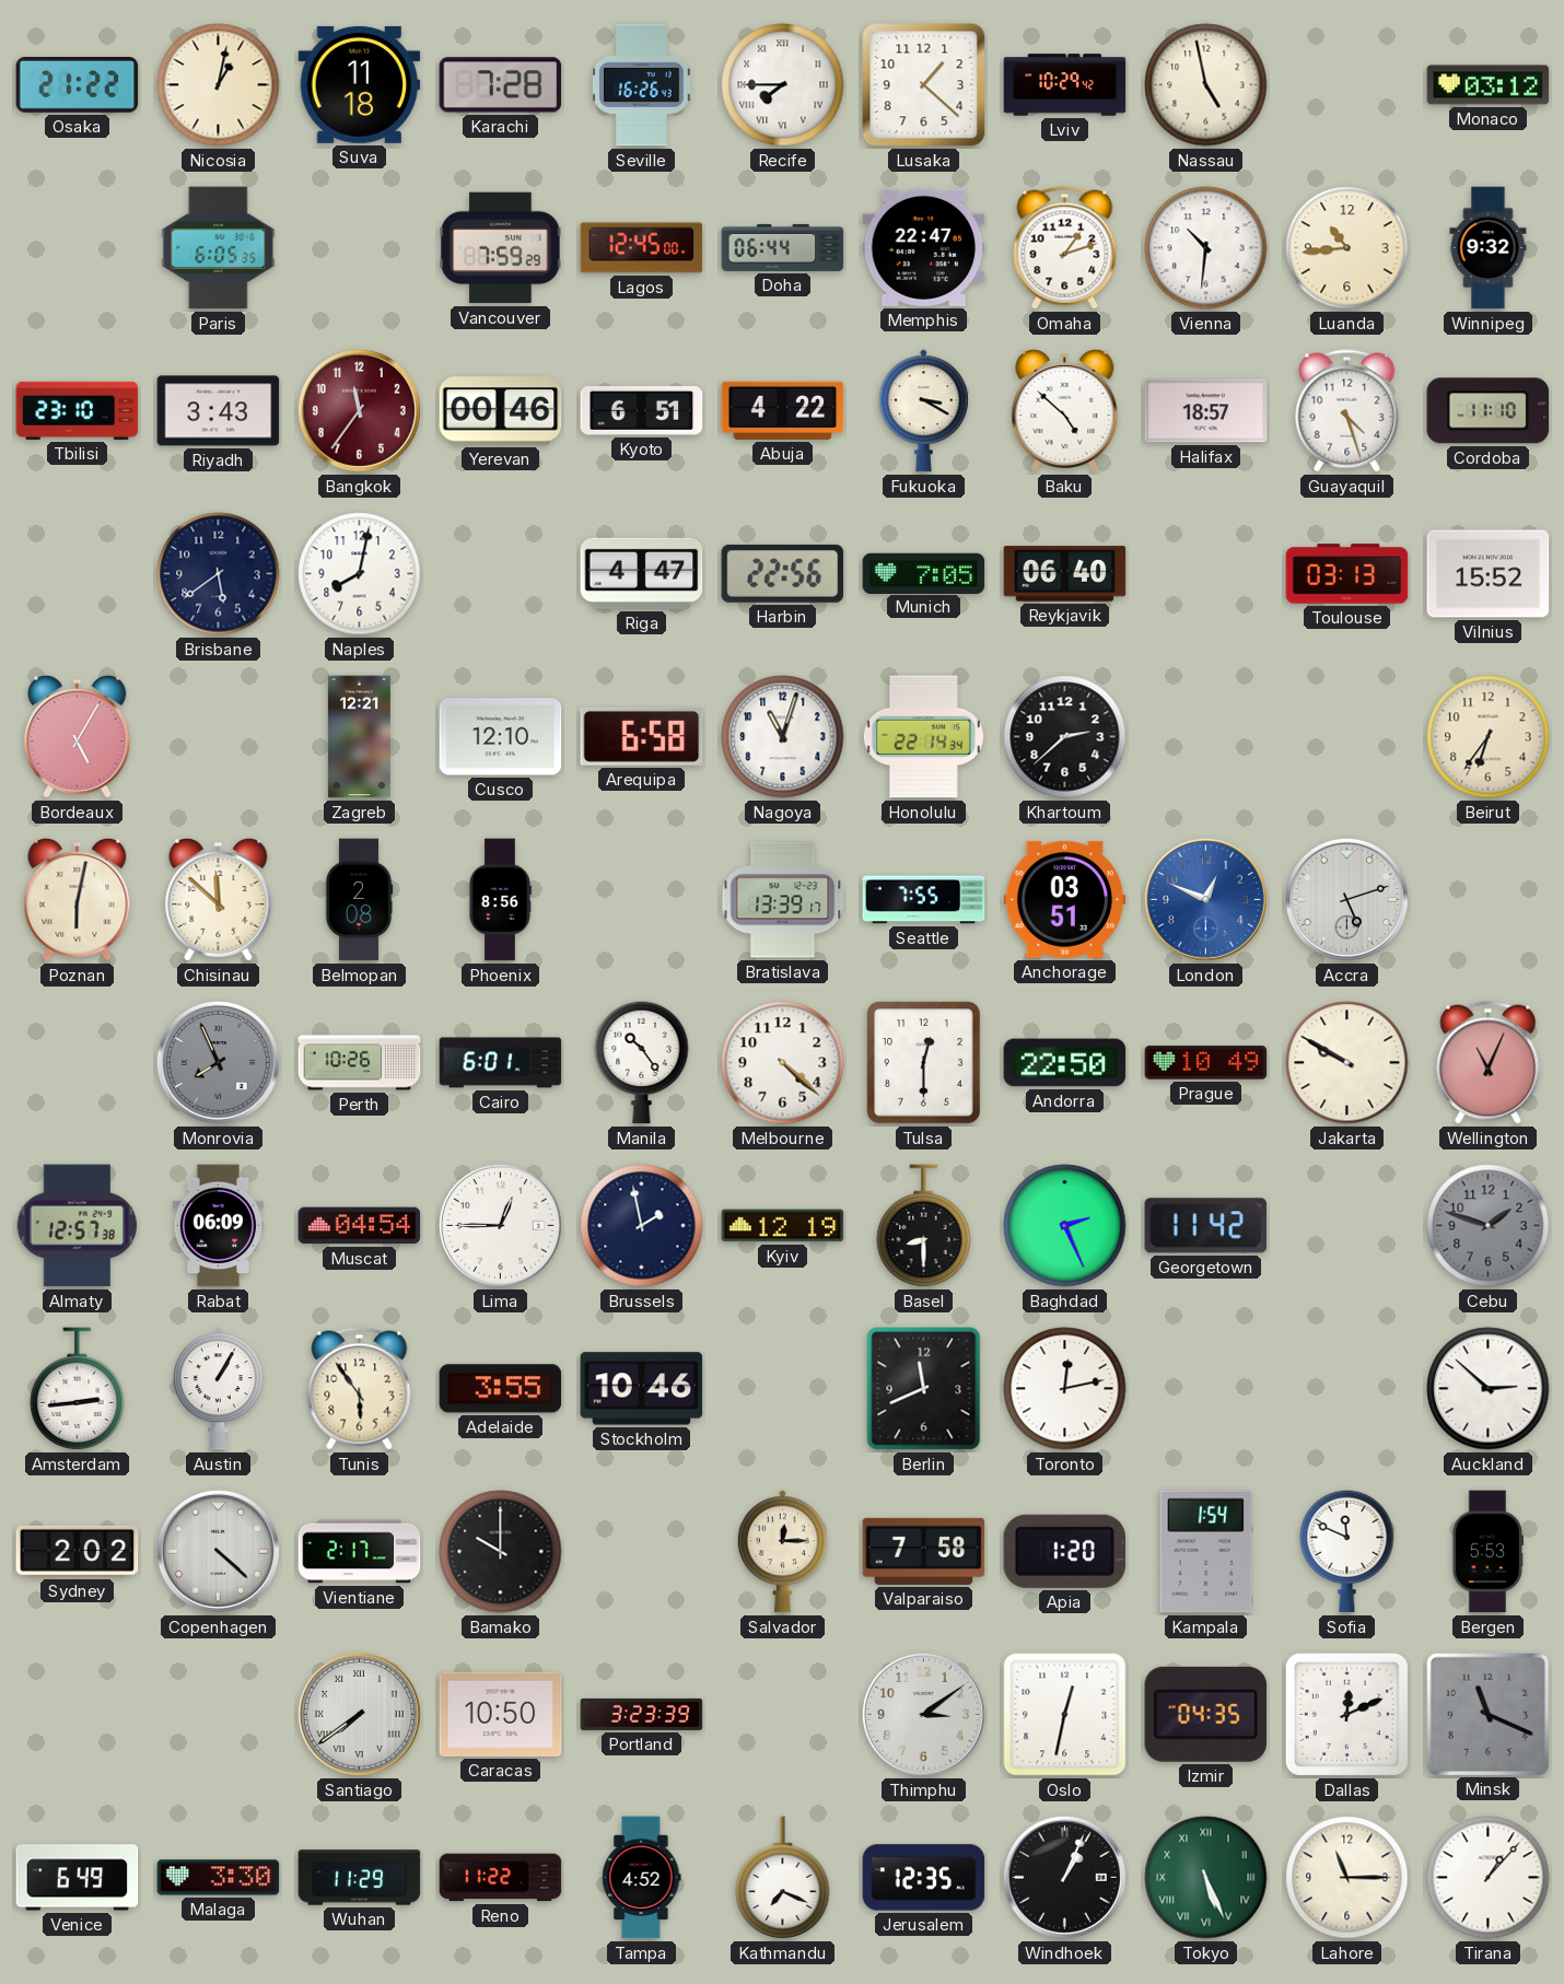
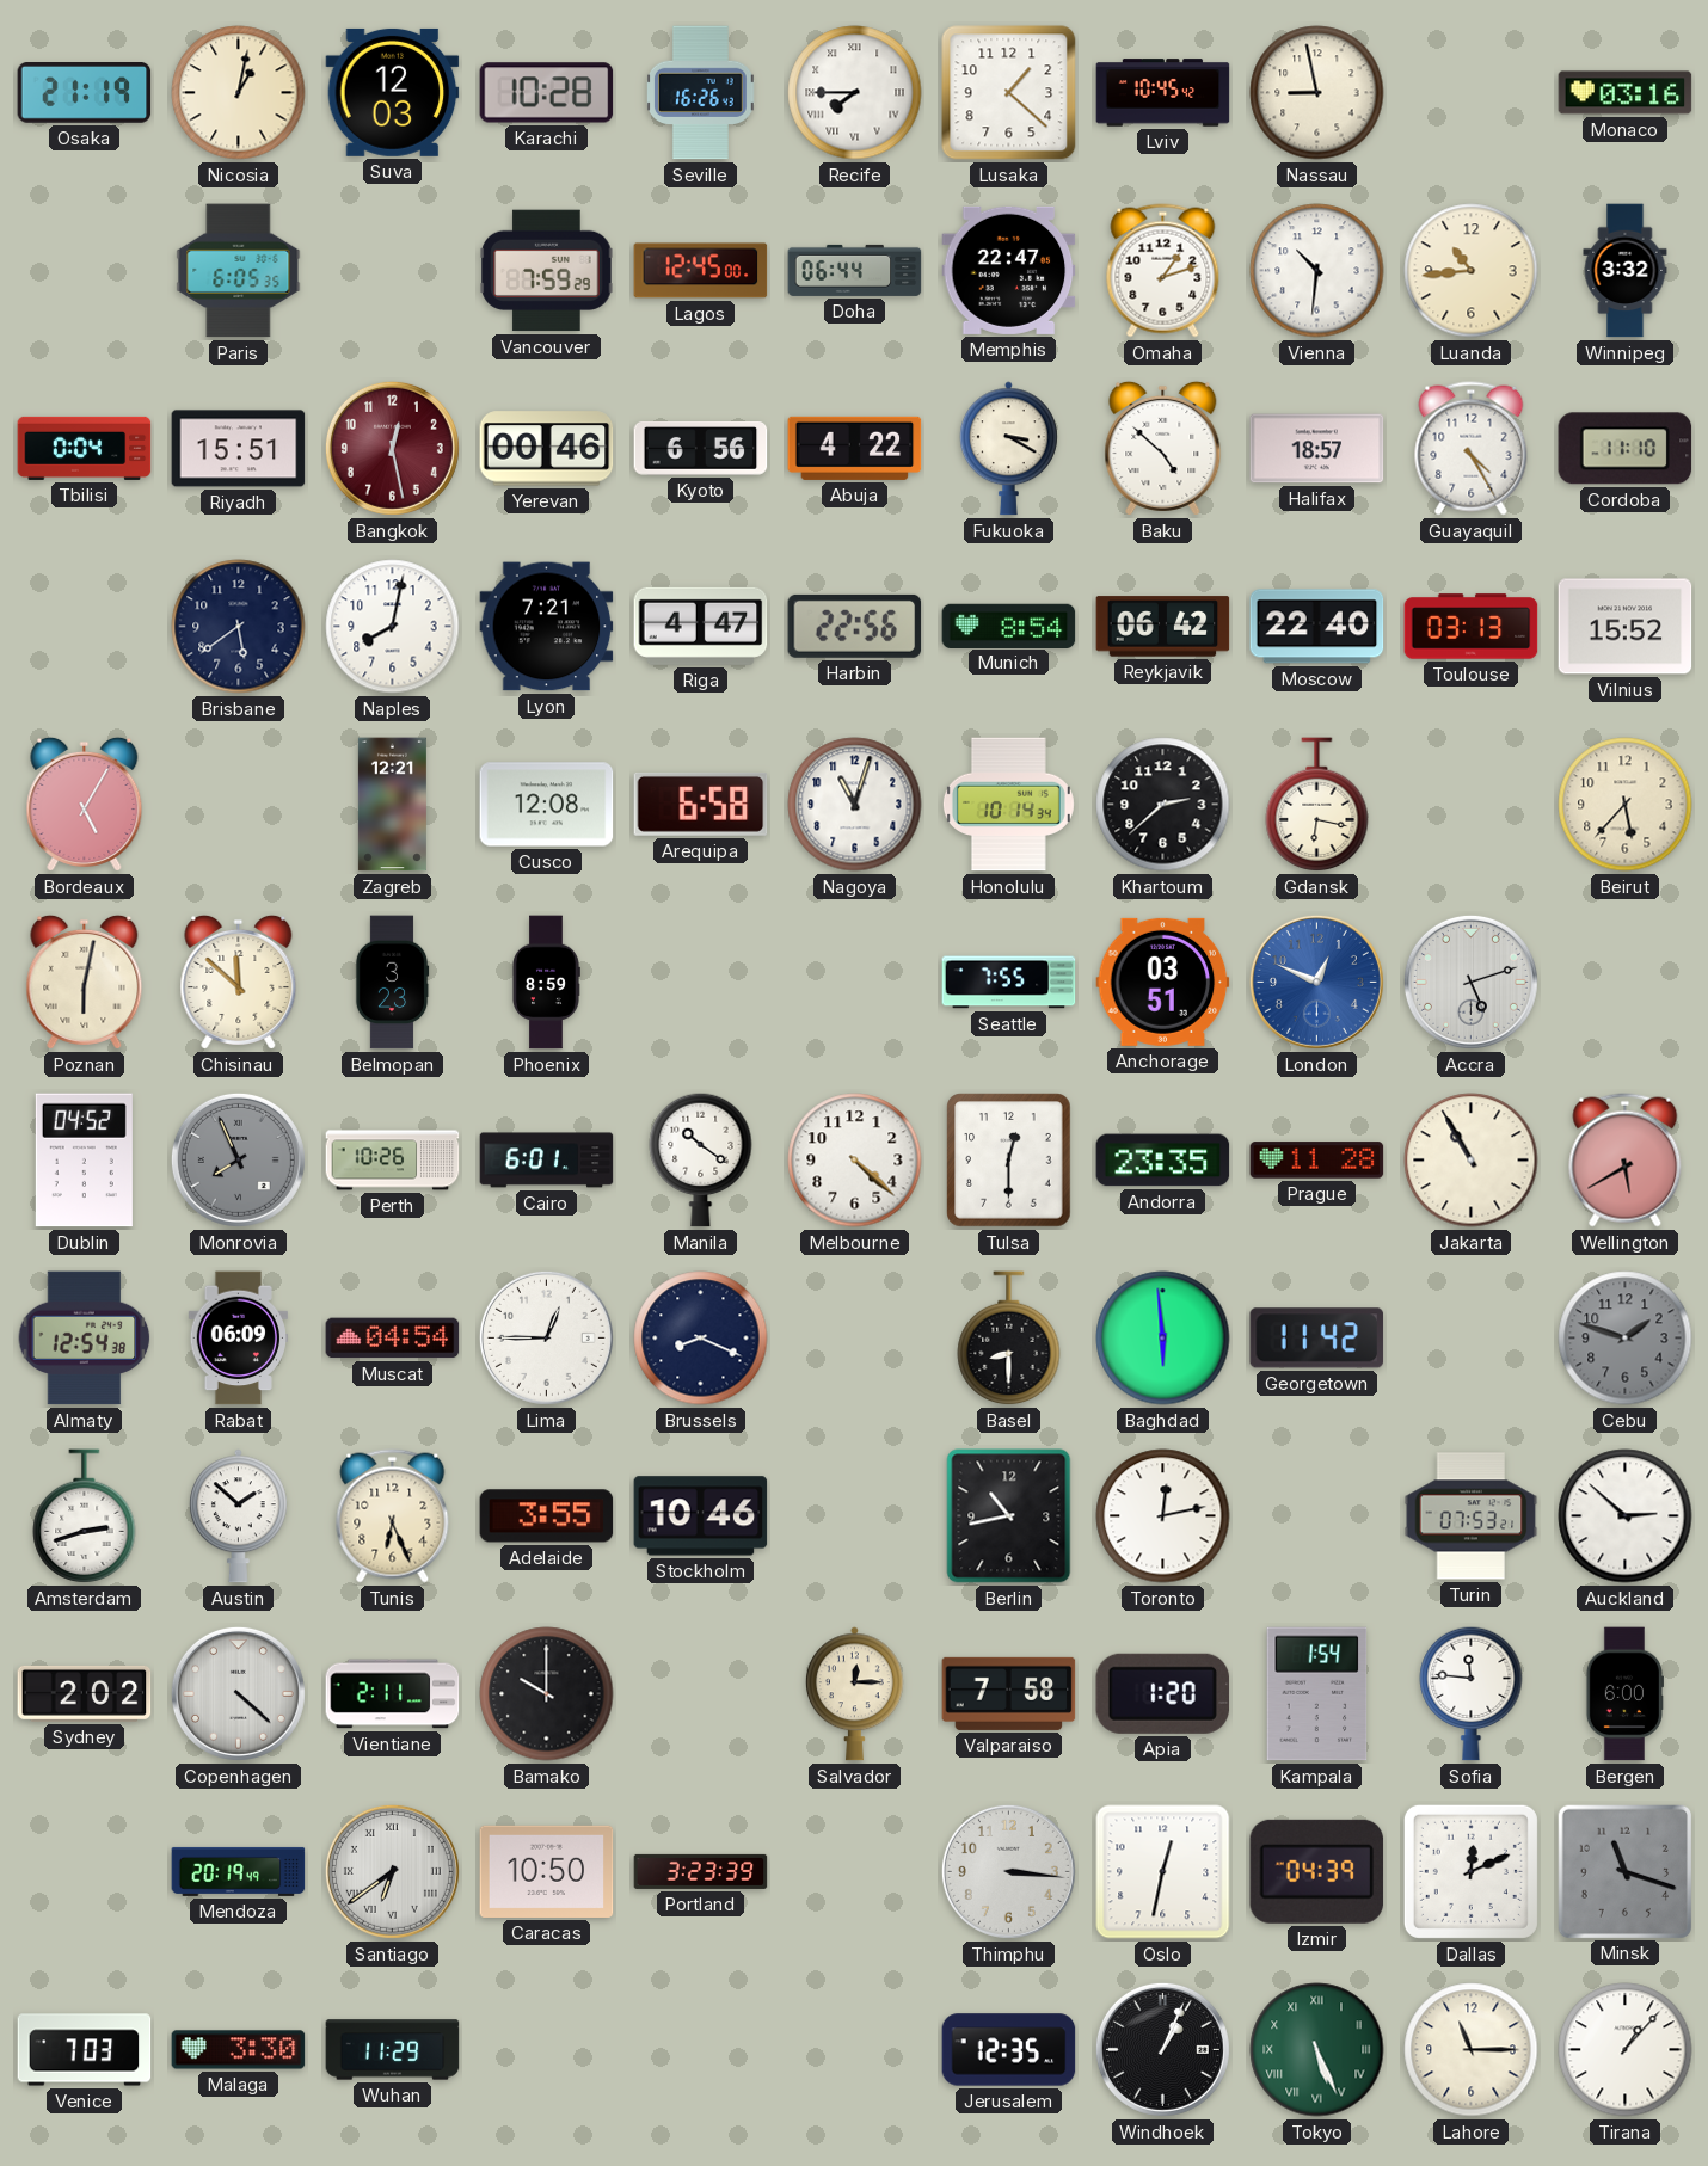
Osaka: 21:22 -> 21:19 (85, 93)
Suva: 11:18 -> 12:03 (393, 92)
Karachi: 7:28 -> 10:28 (547, 93)
Lviv: 10:29 -> 10:45 (1163, 93)
Nassau: 4:58 -> 8:58 (1317, 93)
Monaco: 03:12 -> 03:16 (1626, 93)
Winnipeg: 9:32 -> 3:32 (1626, 271)
Tbilisi: 23:10 -> 0:04 (85, 448)
Riyadh: 3:43 -> 15:51 (239, 449)
Bangkok: 11:36 -> 12:28 (392, 448)
Kyoto: 6:51 -> 6:56 (701, 449)
Guayaquil: 4:27 -> 4:25 (1472, 449)
Lyon: none -> 7:21 (547, 627)
Munich: 7:05 -> 8:54 (1009, 626)
Reykjavik: 06:40 -> 06:42 (1163, 627)
Moscow: none -> 22:40 (1317, 627)
Cusco: 12:10 -> 12:08 (547, 805)
Honolulu: 22:14 -> 10:14 (1008, 805)
Gdansk: none -> 6:17 (1317, 805)
Beirut: 6:36 -> 5:37 (1626, 805)
Belmopan: 2:08 -> 3:23 (392, 983)
Phoenix: 8:56 -> 8:59 (546, 983)
Bratislava: 13:39 -> none (783, 900)
Dublin: none -> 04:52 (84, 1161)
Manila: 10:24 -> 10:21 (701, 1159)
Andorra: 22:50 -> 23:35 (1163, 1161)
Prague: 10:49 -> 11:28 (1317, 1161)
Jakarta: 9:50 -> 10:55 (1472, 1161)
Wellington: 11:04 -> 5:40 (1626, 1161)
Almaty: 12:57 -> 12:54 (85, 1339)
Brussels: 1:58 -> 8:19 (701, 1339)
Kyiv: 12:19 -> none (783, 1226)
Baghdad: 2:26 -> 5:59 (1163, 1339)
Amsterdam: 2:44 -> 2:42 (85, 1516)
Austin: 1:05 -> 1:52 (238, 1516)
Tunis: 5:54 -> 6:26 (393, 1516)
Berlin: 11:41 -> 10:43 (1009, 1516)
Turin: none -> 07:53 (1472, 1516)
Vientiane: 2:17 -> 2:11 (393, 1694)
Sofia: 11:49 -> 11:46 (1472, 1693)
Bergen: 5:53 -> 6:00 (1624, 1694)
Mendoza: none -> 20:19 (239, 1871)
Santiago: 7:39 -> 6:39 (392, 1871)
Thimphu: 3:09 -> 3:16 (1008, 1871)
Izmir: 04:35 -> 04:39 (1317, 1871)
Minsk: 11:19 -> 11:18 (1624, 1871)
Venice: 6:49 -> 7:03 (85, 2050)
Reno: 11:22 -> none (501, 1878)
Tampa: 4:52 -> none (641, 1878)
Kathmandu: 7:19 -> none (783, 1878)
